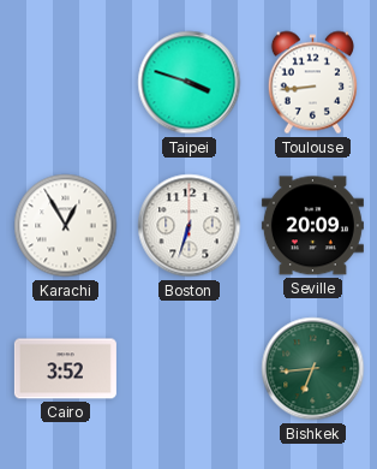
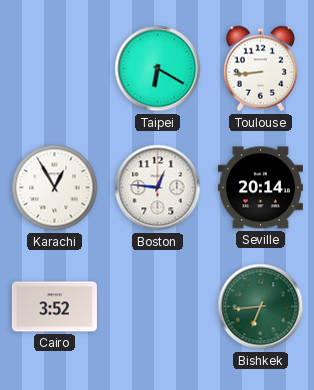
Taipei: 3:48 -> 6:20 (158, 69)
Boston: 6:33 -> 12:46 (158, 188)
Seville: 20:09 -> 20:14 (260, 188)
